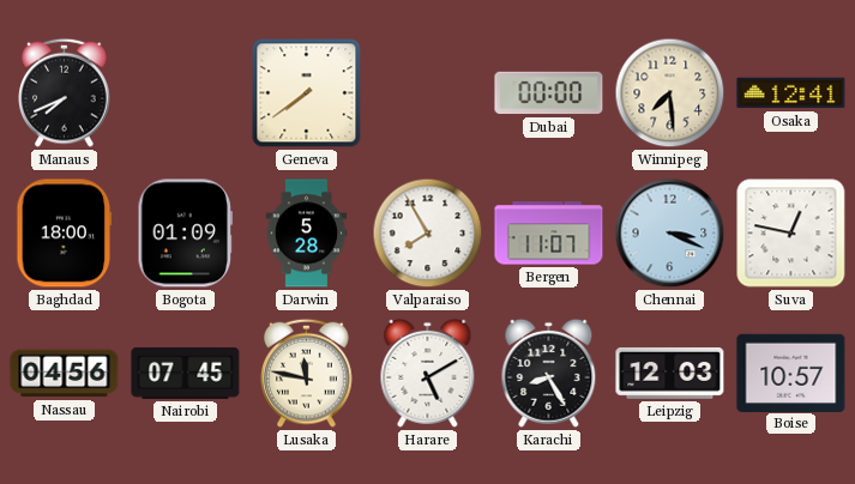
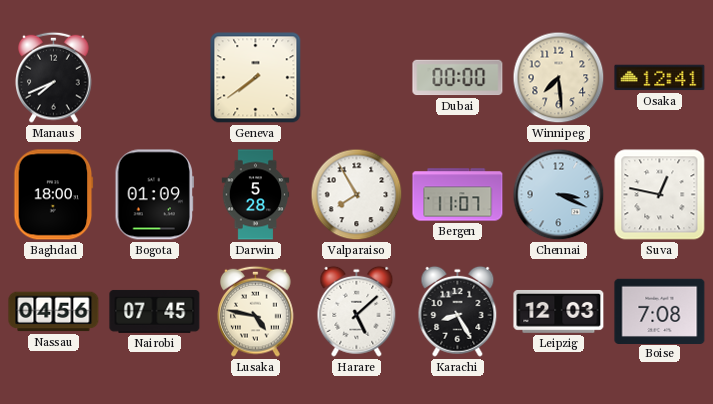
Lusaka: 11:47 -> 4:47 (256, 311)
Harare: 5:10 -> 5:08 (357, 311)
Boise: 10:57 -> 7:08 (660, 311)
